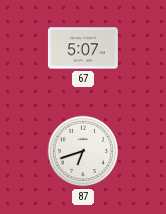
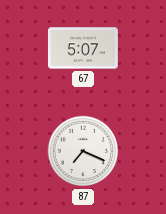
87: 6:42 -> 7:19 (83, 151)
